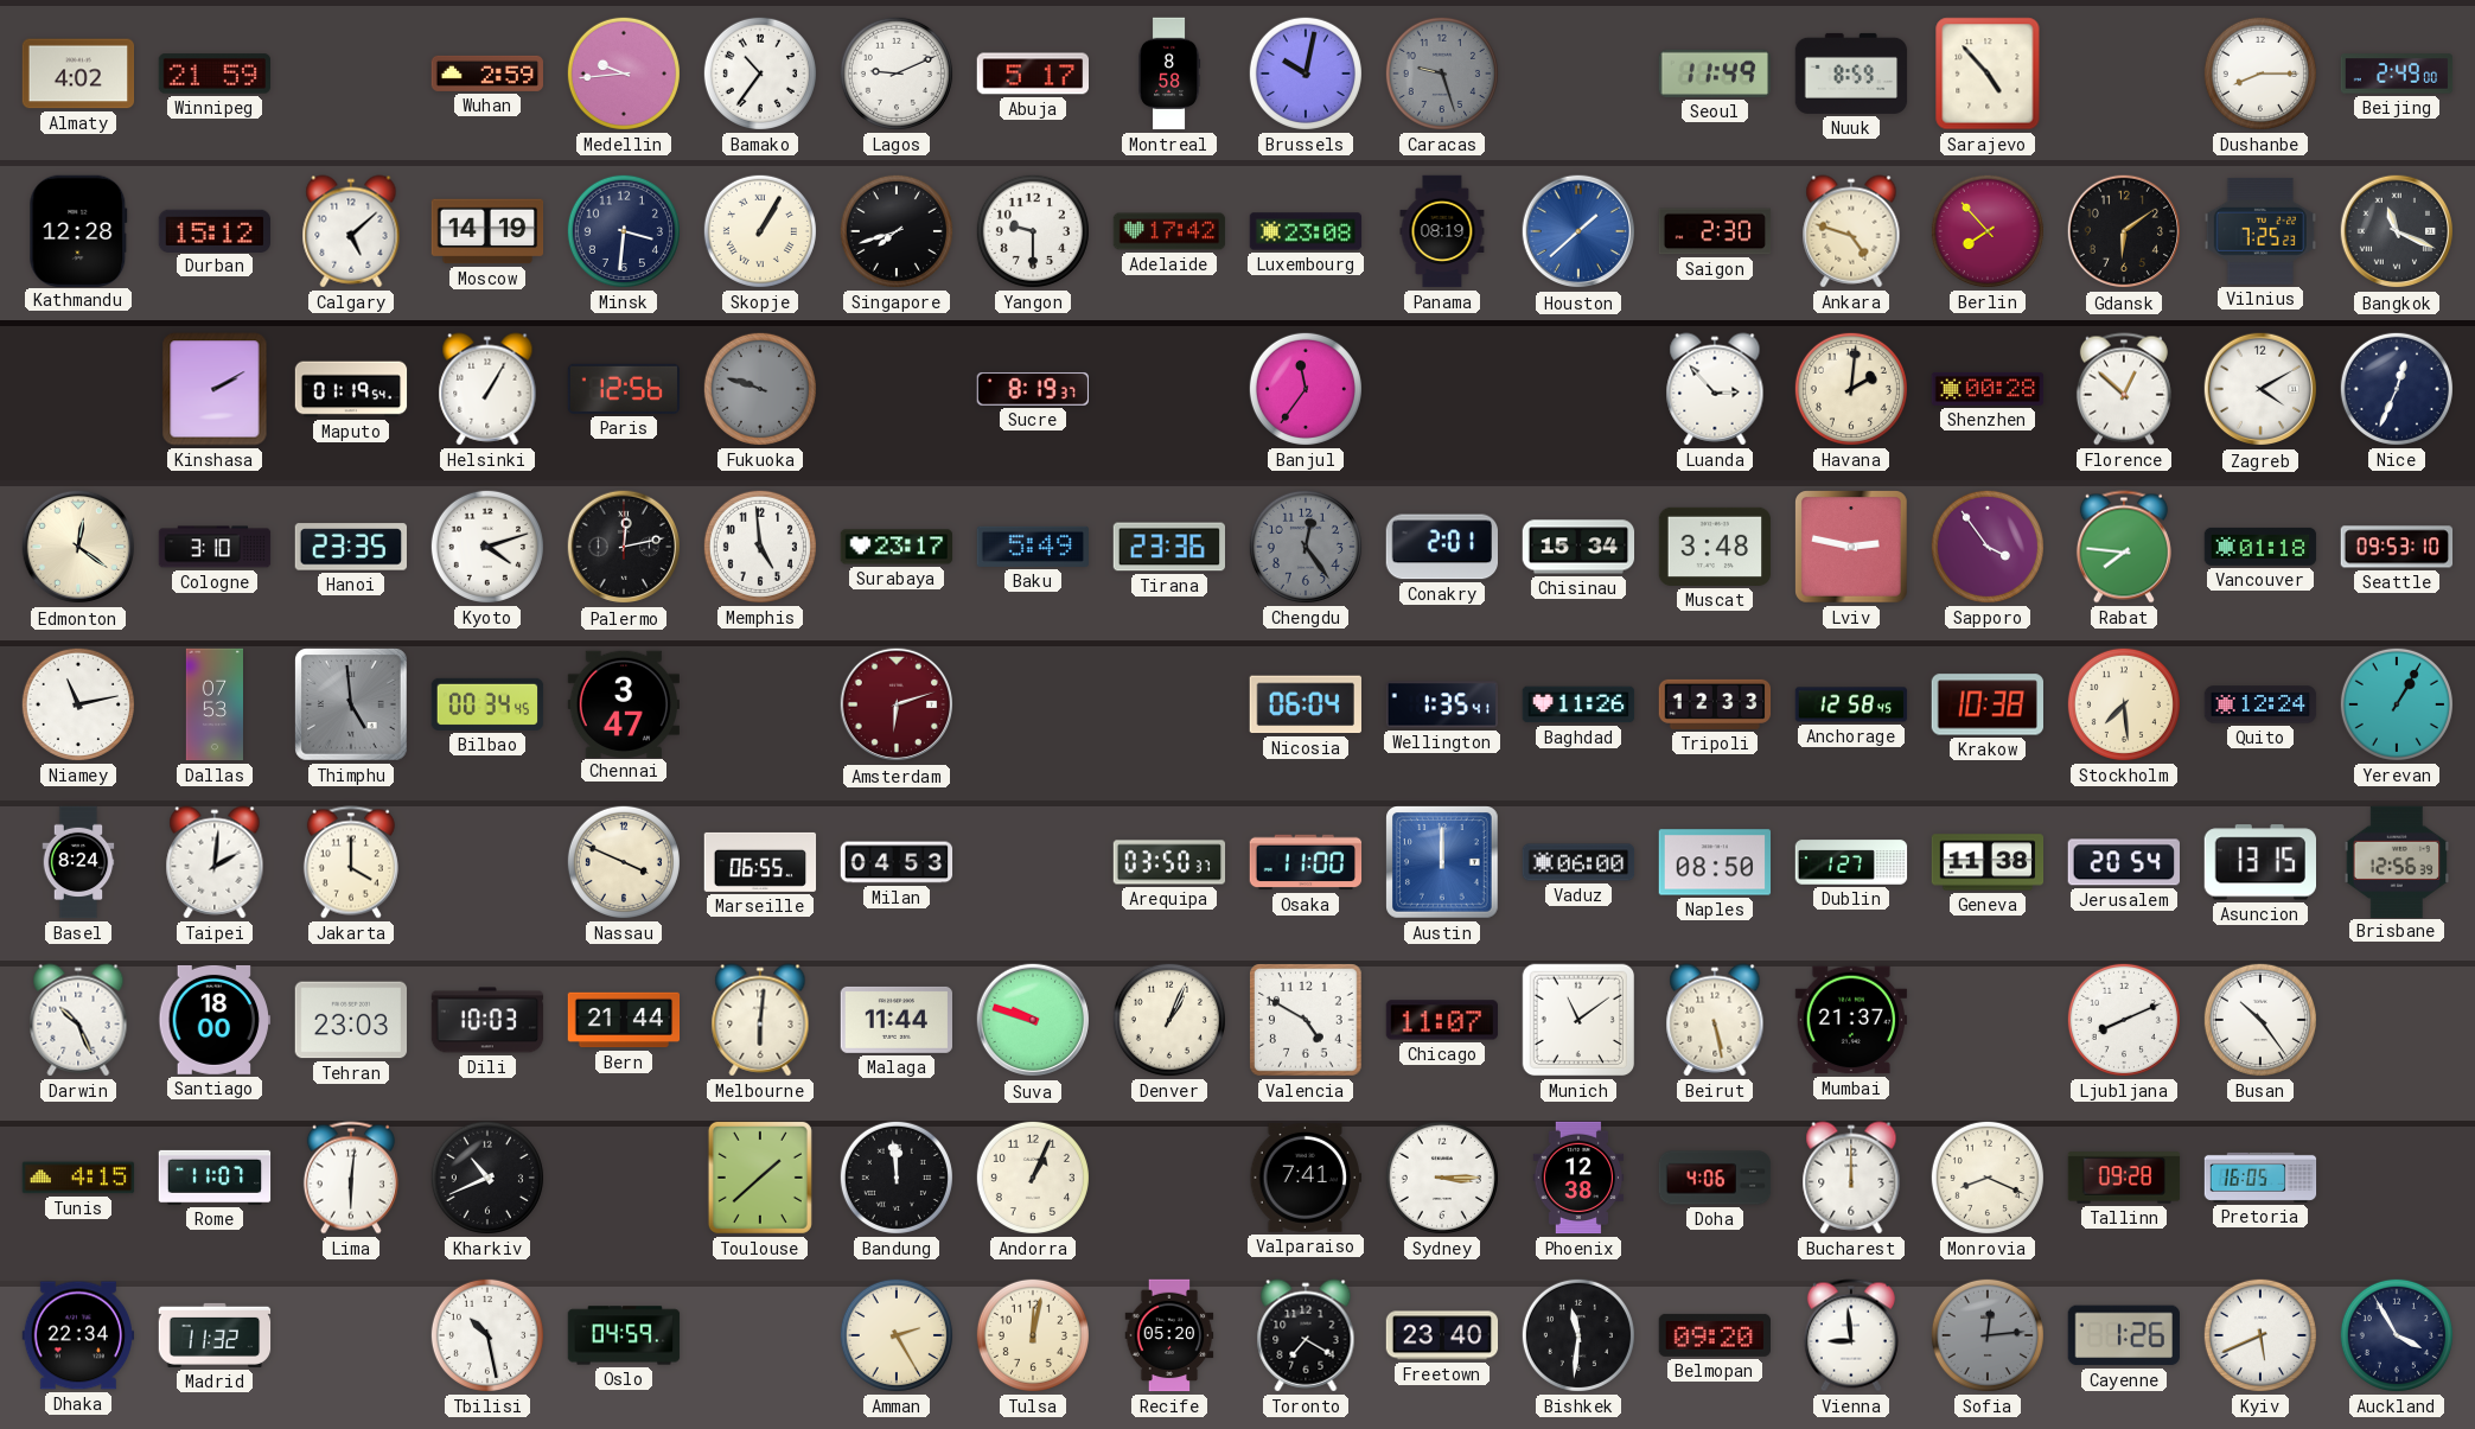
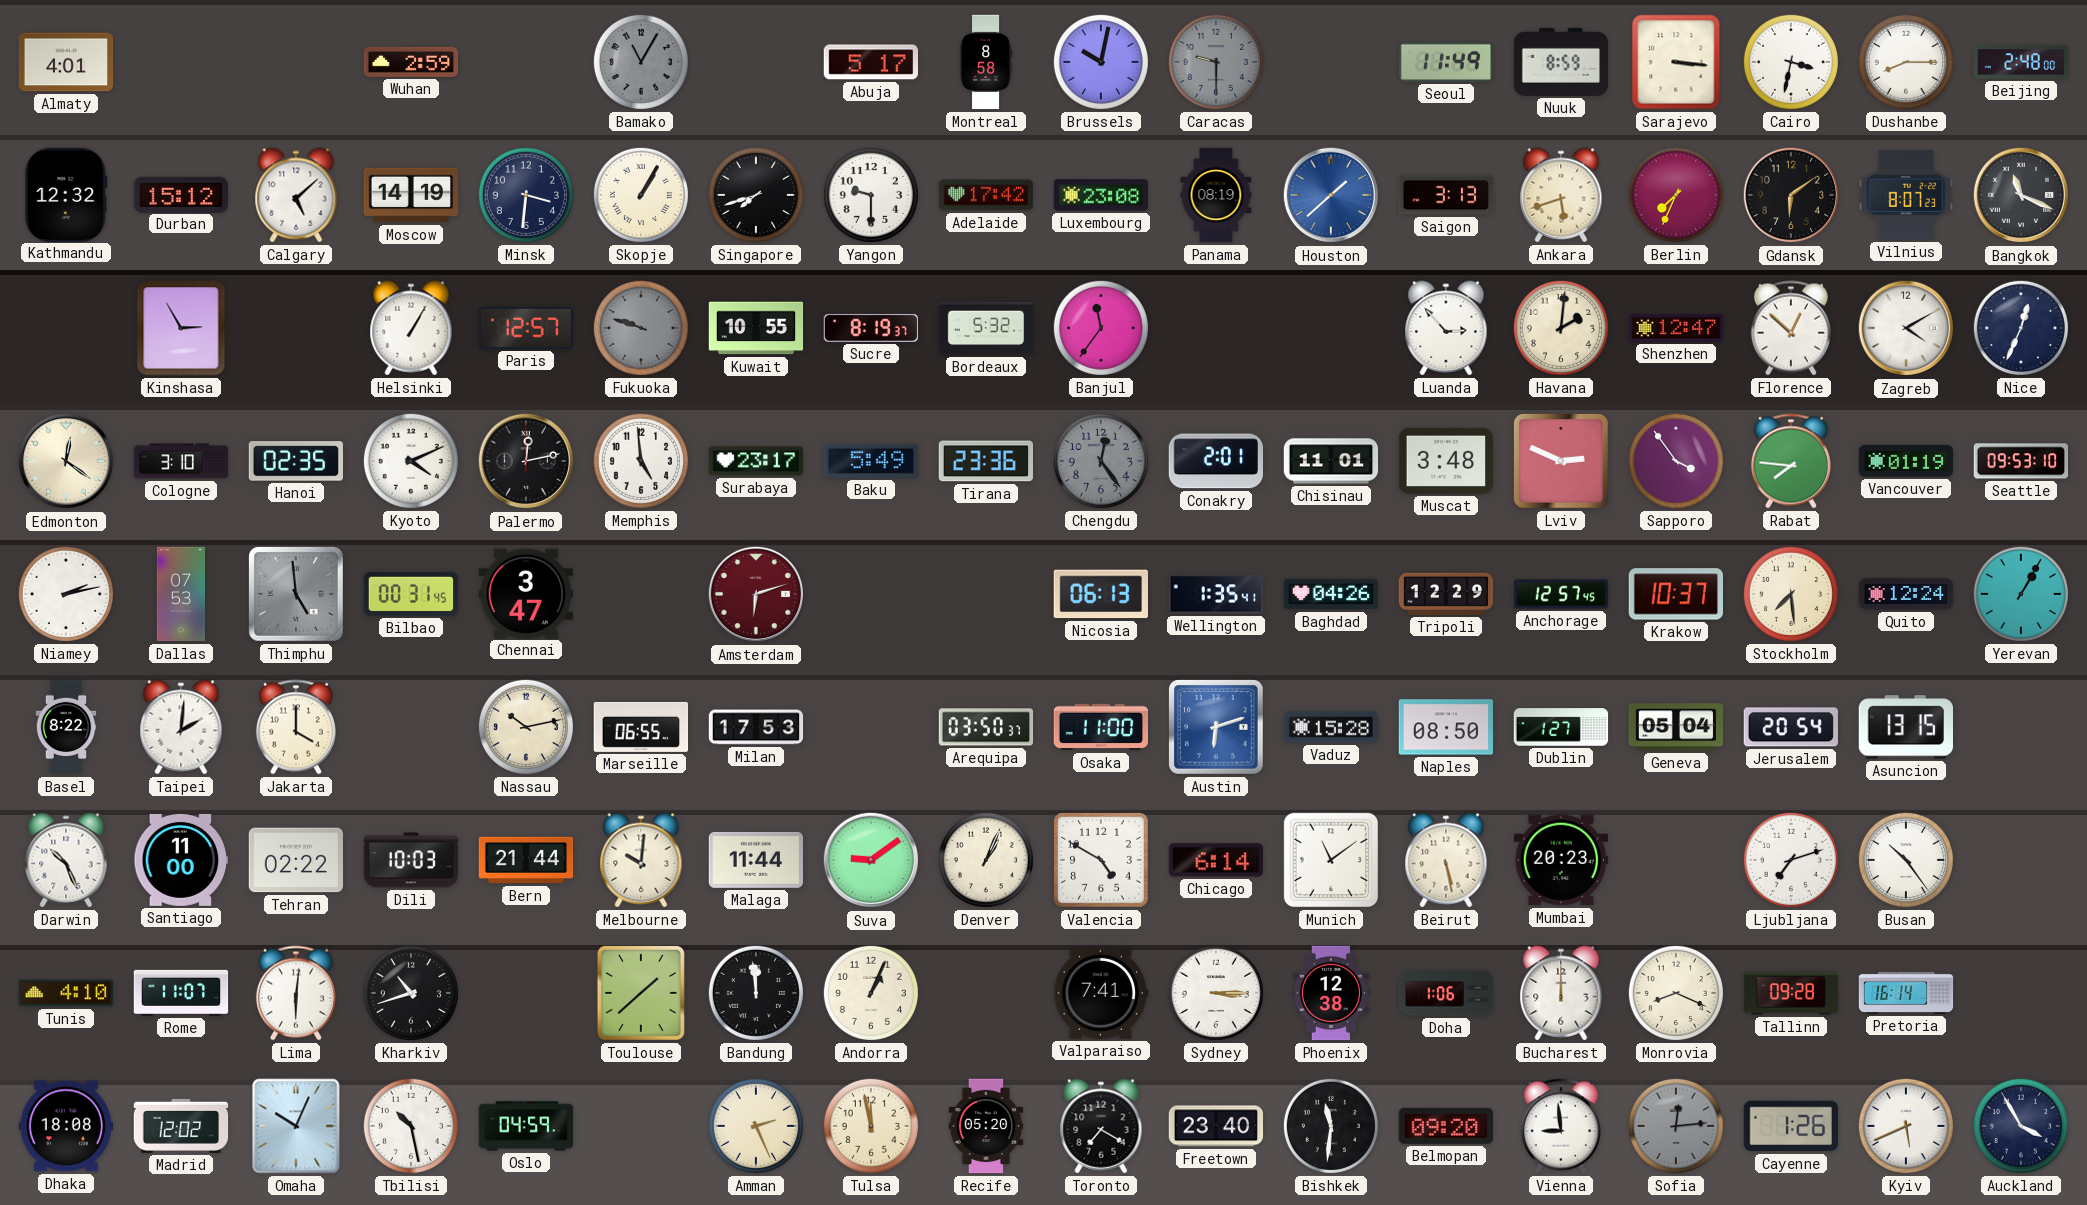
Almaty: 4:02 -> 4:01 (66, 62)
Winnipeg: 21:59 -> none (213, 74)
Medellin: 9:44 -> none (624, 74)
Bamako: 10:36 -> 11:05 (641, 62)
Bamako dial: white -> grey (641, 62)
Lagos: 9:11 -> none (897, 74)
Caracas: 9:27 -> 9:30 (1216, 62)
Sarajevo: 4:53 -> 3:16 (1676, 62)
Cairo: none -> 3:32 (1791, 62)
Beijing: 2:49 -> 2:48 (2021, 62)
Kathmandu: 12:28 -> 12:32 (66, 194)
Saigon: 2:30 -> 3:13 (1446, 195)
Ankara: 4:48 -> 5:42 (1561, 195)
Berlin: 7:53 -> 7:34 (1676, 195)
Vilnius: 7:25 -> 8:07 (1905, 195)
Kinshasa: 2:10 -> 2:55 (181, 328)
Maputo: 01:19 -> none (351, 389)
Paris: 12:56 -> 12:57 (525, 328)
Kuwait: none -> 10:55 (756, 328)
Bordeaux: none -> 5:32 (986, 328)
Shenzhen: 00:28 -> 12:47 (1676, 328)
Hanoi: 23:35 -> 02:35 (295, 461)
Kyoto: 4:12 -> 4:11 (411, 461)
Chisinau: 15:34 -> 11:01 (1331, 461)
Lviv: 2:47 -> 2:49 (1562, 462)
Vancouver: 01:18 -> 01:19 (1906, 461)
Niamey: 11:13 -> 2:13 (66, 594)
Bilbao: 00:34 -> 00:31 (411, 594)
Nicosia: 06:04 -> 06:13 (1101, 594)
Baghdad: 11:26 -> 04:26 (1331, 594)
Tripoli: 12:33 -> 12:29 (1446, 594)
Anchorage: 12:58 -> 12:57 (1561, 594)
Krakow: 10:38 -> 10:37 (1675, 594)
Basel: 8:24 -> 8:22 (66, 727)
Nassau: 3:49 -> 10:13 (526, 727)
Milan: 04:53 -> 17:53 (756, 727)
Austin: 12:00 -> 6:12 (1217, 728)
Vaduz: 06:00 -> 15:28 (1331, 727)
Geneva: 11:38 -> 05:04 (1676, 727)
Brisbane: 12:56 -> none (2397, 861)
Santiago: 18:00 -> 11:00 (181, 860)
Tehran: 23:03 -> 02:22 (296, 860)
Melbourne: 6:01 -> 10:01 (641, 860)
Suva: 9:48 -> 9:09 (871, 860)
Chicago: 11:07 -> 6:14 (1215, 860)
Mumbai: 21:37 -> 20:23 (1560, 860)
Ljubljana: 8:11 -> 7:12 (1791, 860)
Tunis: 4:15 -> 4:10 (66, 993)
Kharkiv: 10:41 -> 10:42 (411, 993)
Doha: 4:06 -> 1:06 (1446, 993)
Pretoria: 16:05 -> 16:14 (1906, 993)
Dhaka: 22:34 -> 18:08 (66, 1126)
Madrid: 11:32 -> 12:02 (181, 1126)
Omaha: none -> 10:04 (296, 1126)
Amman: 2:25 -> 2:26 (756, 1126)
Tulsa: 12:02 -> 11:58 (871, 1126)
